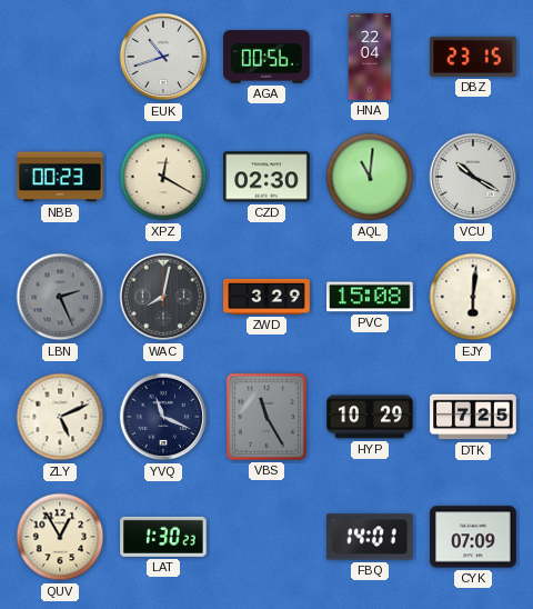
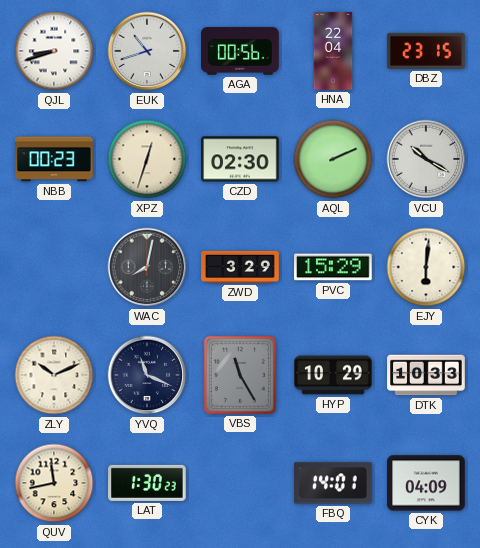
QJL: none -> 8:42 (54, 51)
XPZ: 12:20 -> 12:33 (147, 159)
AQL: 11:01 -> 2:11 (333, 159)
LBN: 2:26 -> none (60, 297)
PVC: 15:08 -> 15:29 (333, 267)
ZLY: 5:11 -> 10:11 (54, 375)
DTK: 7:25 -> 10:33 (426, 375)
QUV: 12:55 -> 11:43 (54, 483)
CYK: 07:09 -> 04:09 (426, 483)
